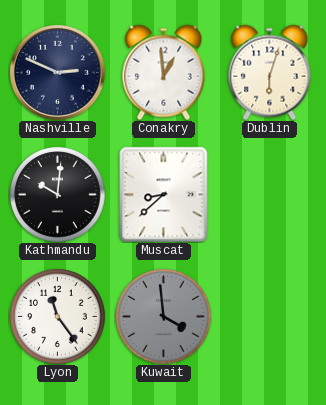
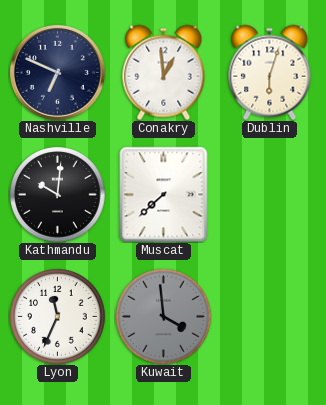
Nashville: 2:49 -> 6:49 (57, 72)
Muscat: 8:38 -> 7:38 (164, 194)
Lyon: 11:24 -> 11:34 (57, 316)
